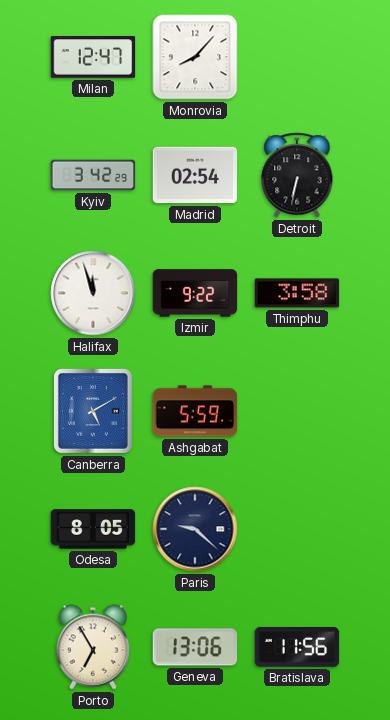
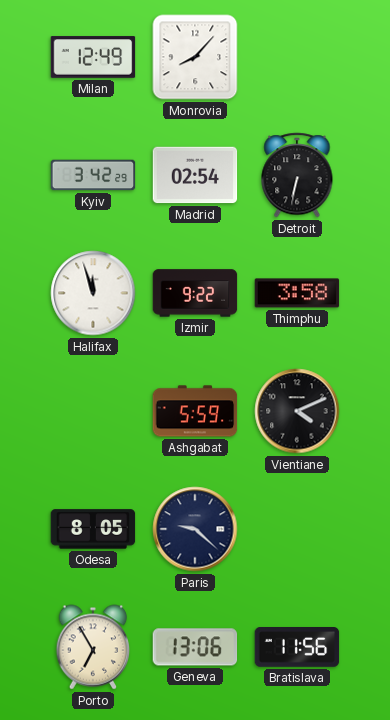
Milan: 12:47 -> 12:49 (93, 57)
Canberra: 5:10 -> none (93, 411)
Vientiane: none -> 4:11 (297, 411)
